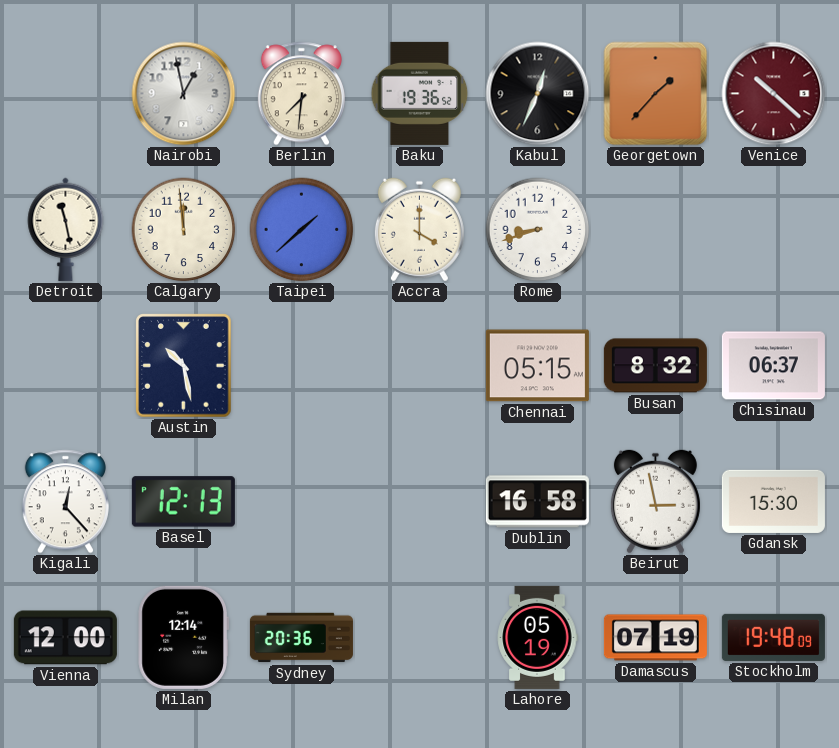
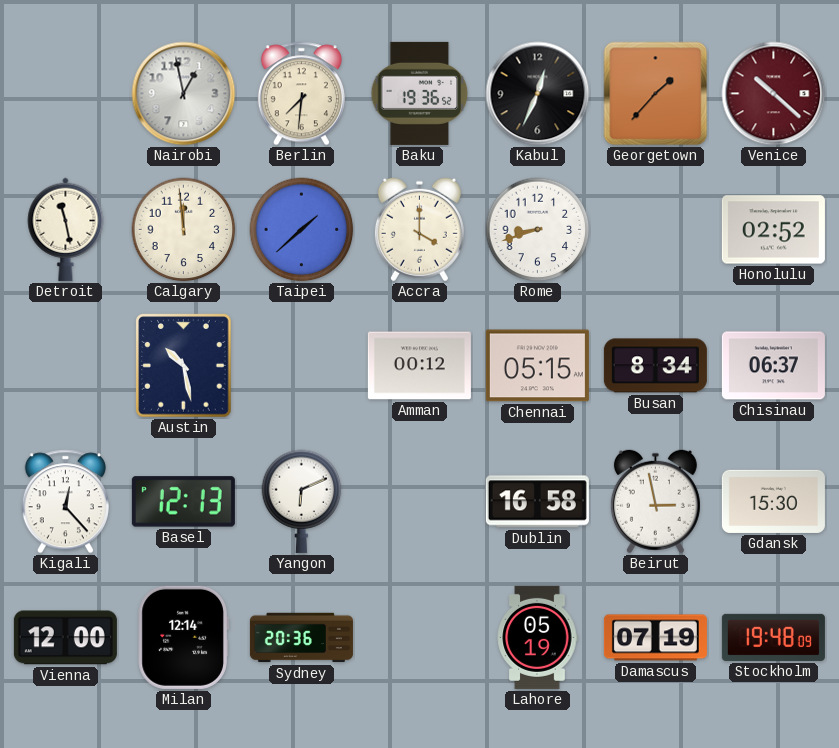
Honolulu: none -> 02:52 (773, 230)
Amman: none -> 00:12 (419, 366)
Busan: 8:32 -> 8:34 (655, 366)
Yangon: none -> 6:11 (302, 501)
